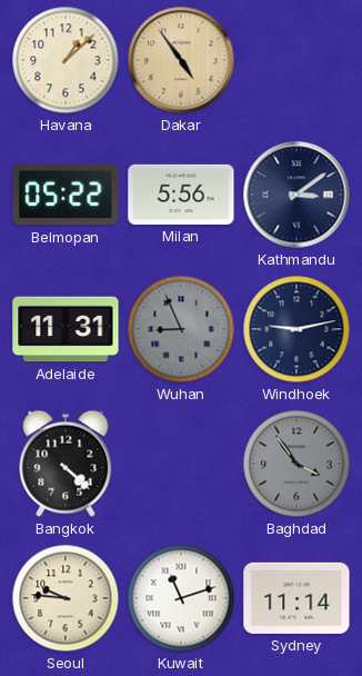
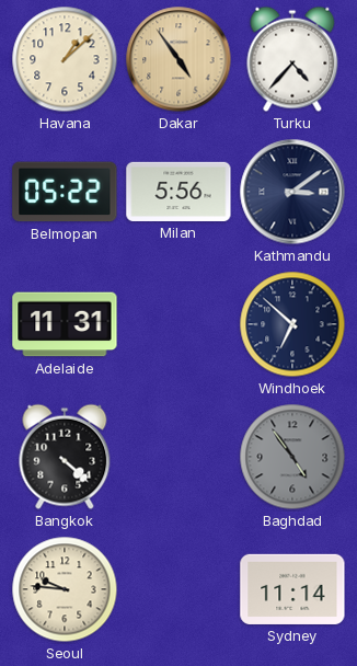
Turku: none -> 4:37 (292, 59)
Wuhan: 8:56 -> none (181, 329)
Windhoek: 9:13 -> 6:52 (292, 324)
Baghdad: 3:54 -> 4:54 (292, 457)
Kuwait: 11:12 -> none (181, 598)
